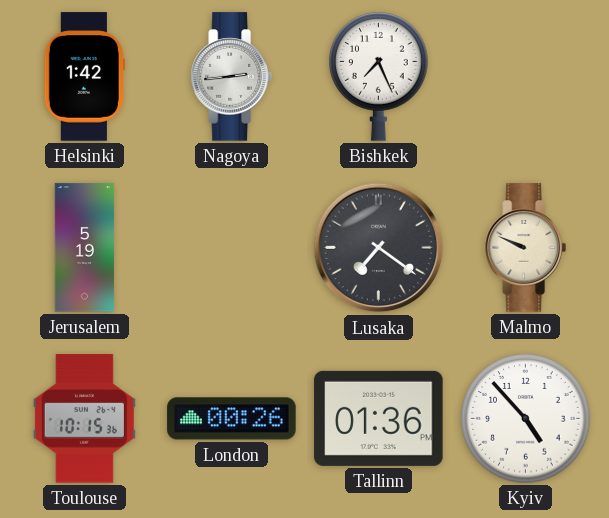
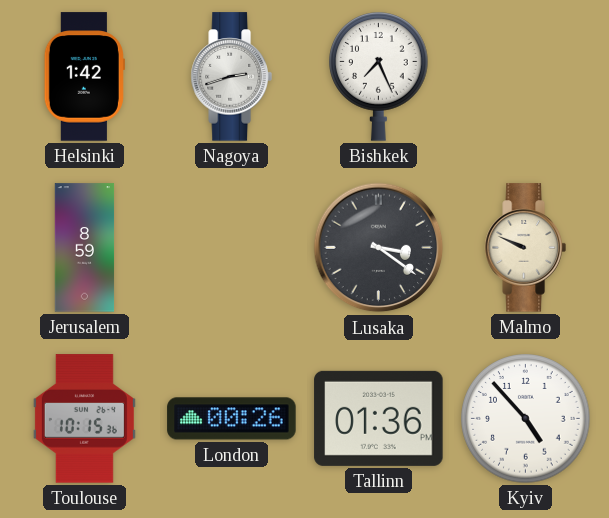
Nagoya: 2:44 -> 2:42 (231, 77)
Jerusalem: 5:19 -> 8:59 (85, 248)
Lusaka: 7:21 -> 3:21 (379, 248)
